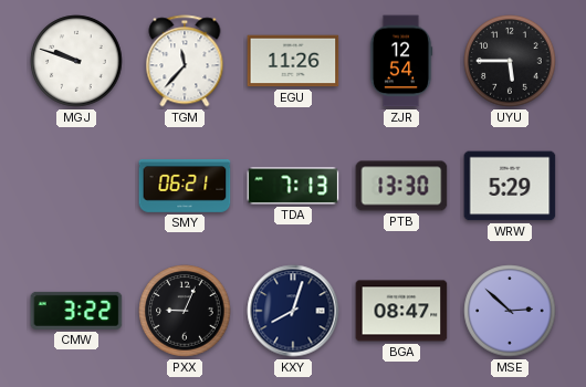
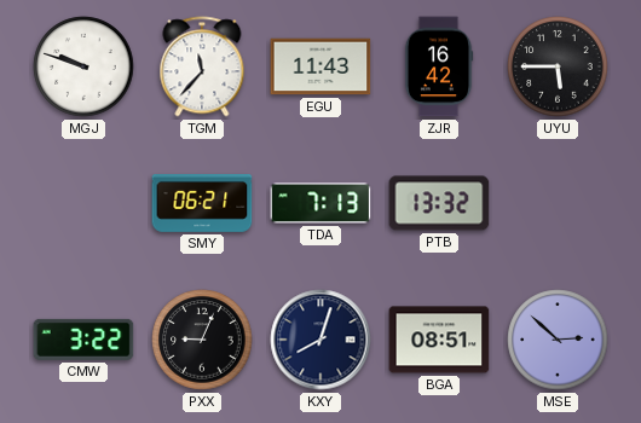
EGU: 11:26 -> 11:43 (320, 66)
ZJR: 12:54 -> 16:42 (439, 66)
PTB: 13:30 -> 13:32 (439, 203)
WRW: 5:29 -> none (510, 186)
BGA: 08:47 -> 08:51 (439, 340)
